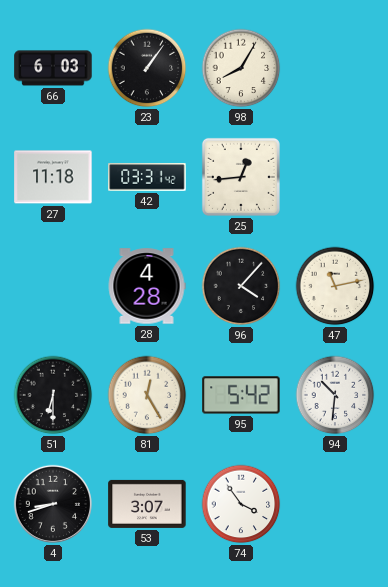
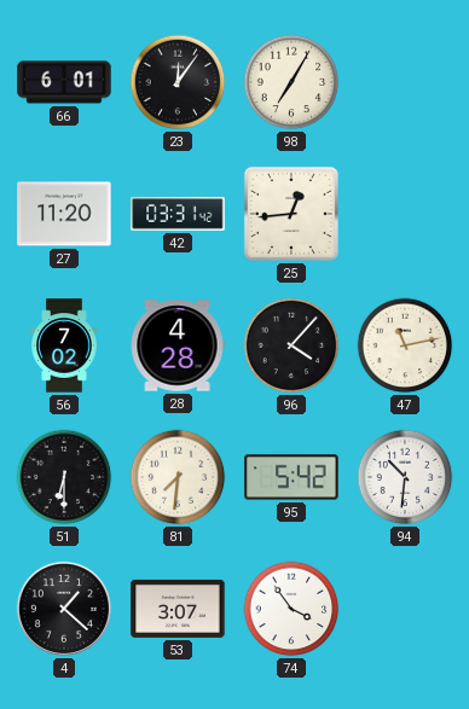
66: 6:03 -> 6:01 (64, 82)
23: 1:06 -> 12:06 (178, 82)
98: 8:05 -> 7:05 (291, 82)
27: 11:18 -> 11:20 (64, 214)
56: none -> 7:02 (64, 345)
81: 12:25 -> 7:31 (178, 477)
4: 8:42 -> 1:22 (64, 609)
